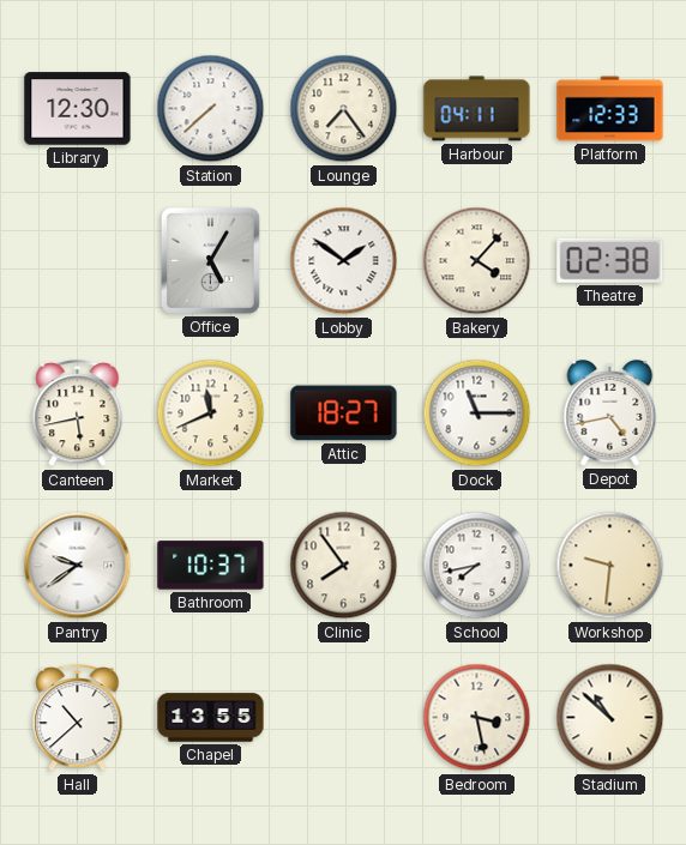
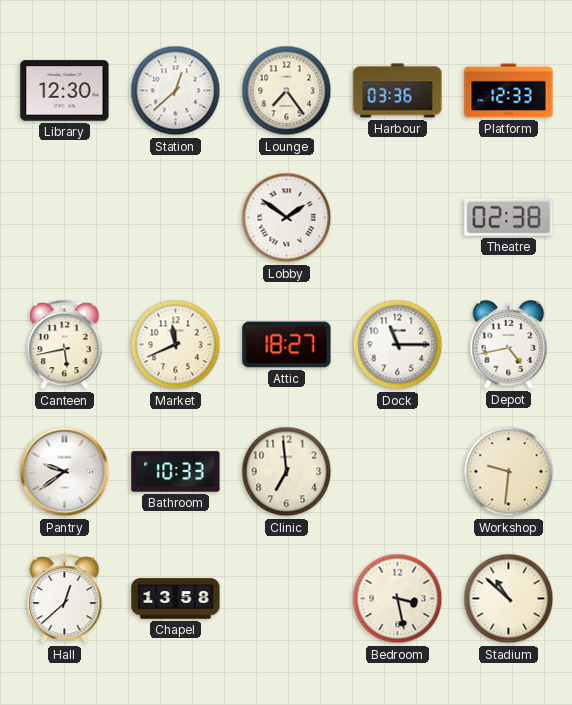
Station: 7:38 -> 12:38 (176, 91)
Harbour: 04:11 -> 03:36 (398, 91)
Office: 5:05 -> none (210, 260)
Bakery: 4:07 -> none (477, 261)
Bathroom: 10:37 -> 10:33 (176, 472)
Clinic: 7:54 -> 6:59 (287, 472)
School: 7:43 -> none (477, 566)
Hall: 10:38 -> 12:38 (65, 600)
Chapel: 13:55 -> 13:58 (176, 599)
